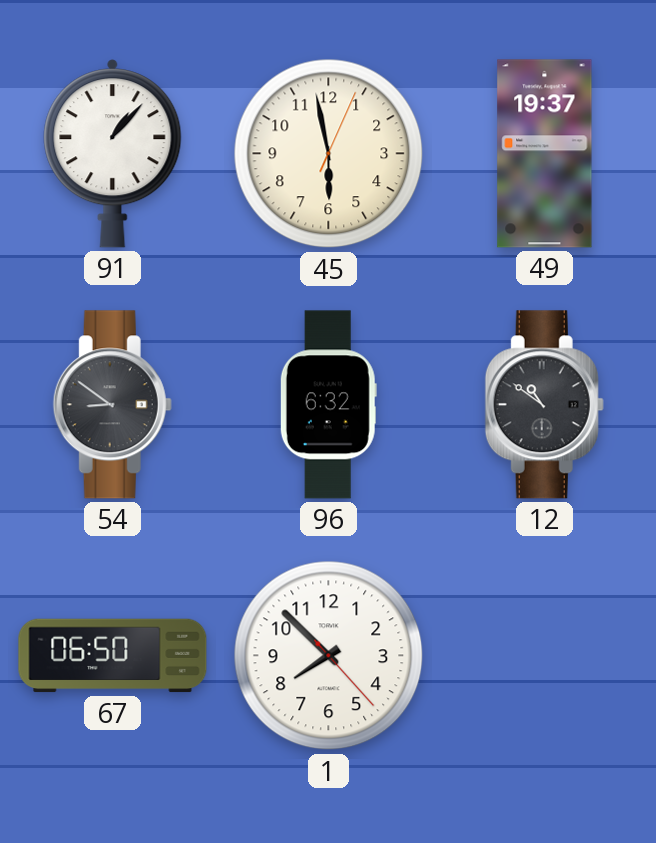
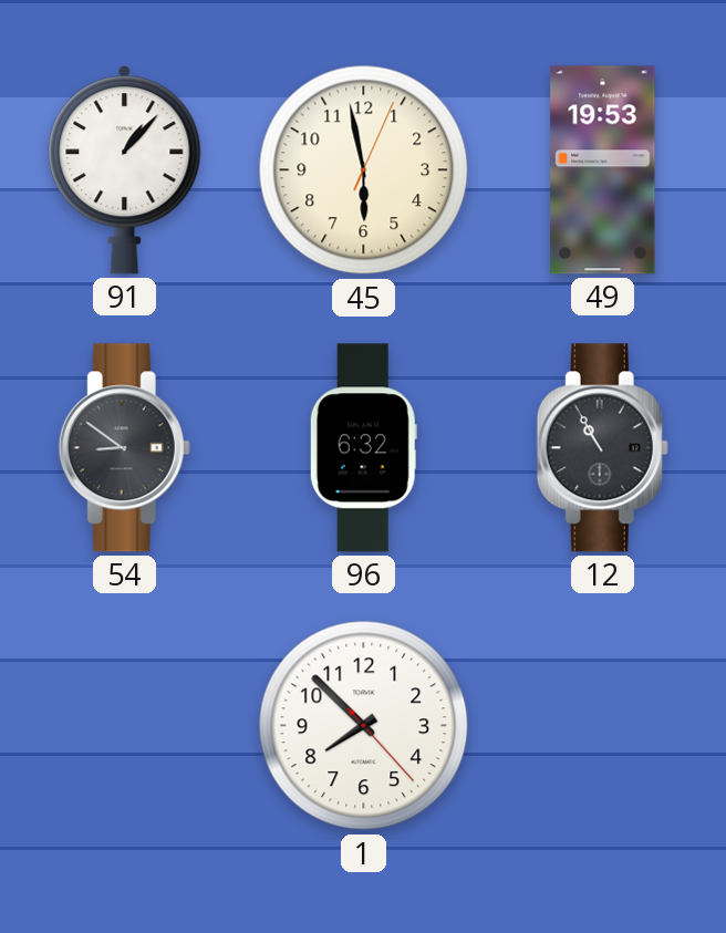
49: 19:37 -> 19:53 (603, 170)
12: 10:51 -> 10:55 (602, 448)
67: 06:50 -> none (113, 656)
